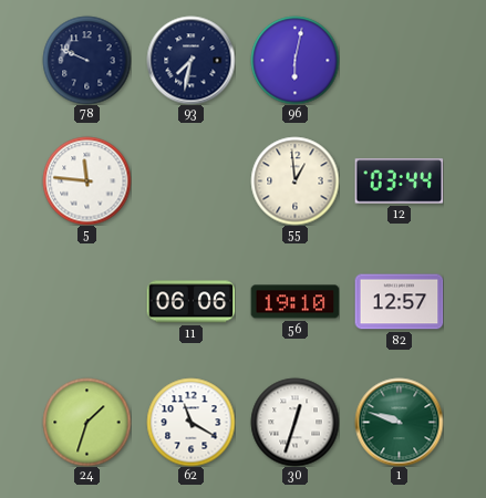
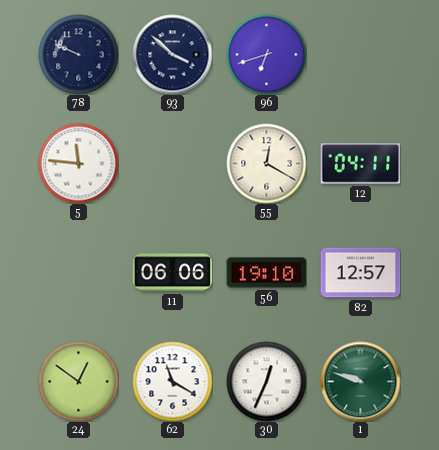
93: 7:32 -> 3:52 (172, 54)
96: 6:02 -> 6:42 (266, 54)
55: 12:59 -> 12:20 (266, 163)
12: 03:44 -> 04:11 (360, 164)
24: 1:33 -> 12:51 (78, 381)
30: 12:33 -> 12:34 (266, 381)
